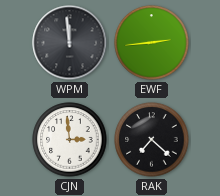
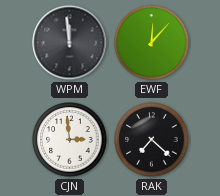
EWF: 2:44 -> 12:07 (152, 43)
